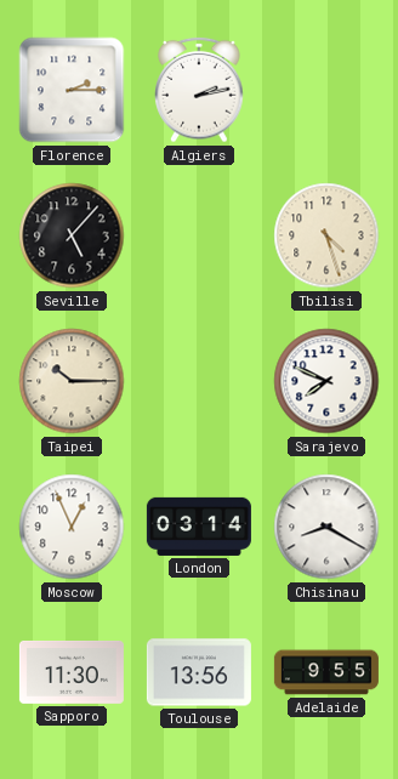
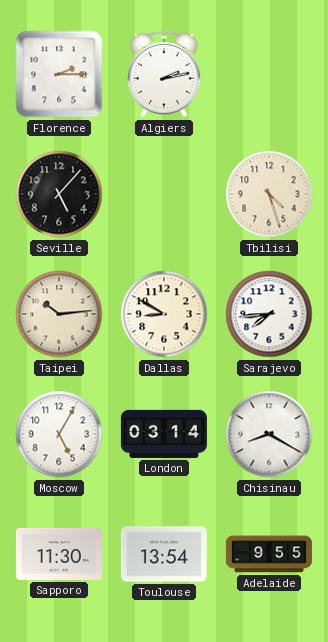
Taipei: 10:15 -> 10:14 (59, 314)
Dallas: none -> 8:50 (164, 314)
Sarajevo: 7:49 -> 7:44 (269, 314)
Moscow: 12:56 -> 5:05 (59, 434)
Toulouse: 13:56 -> 13:54 (164, 554)
